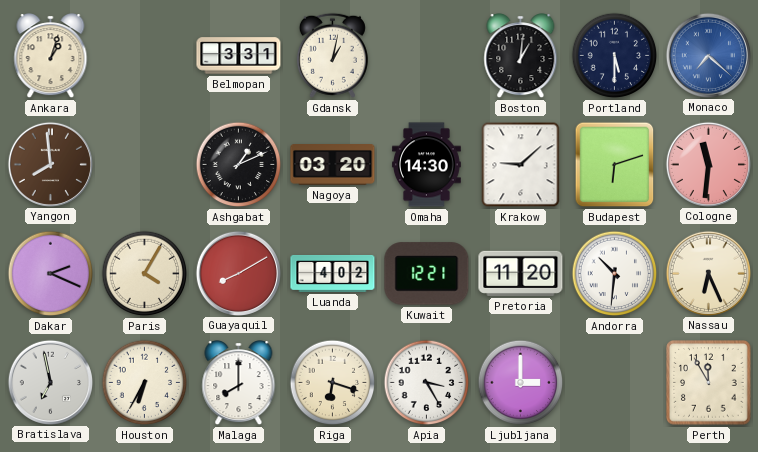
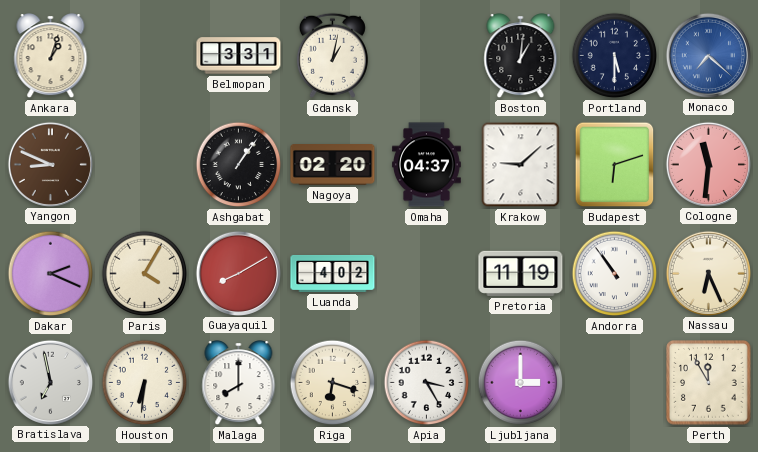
Yangon: 7:59 -> 8:49 (50, 164)
Ashgabat: 1:11 -> 1:06 (239, 165)
Nagoya: 03:20 -> 02:20 (333, 165)
Omaha: 14:30 -> 04:37 (426, 165)
Kuwait: 12:21 -> none (427, 274)
Pretoria: 11:20 -> 11:19 (521, 273)
Andorra: 10:31 -> 10:54 (615, 274)
Houston: 6:35 -> 6:31 (145, 383)
